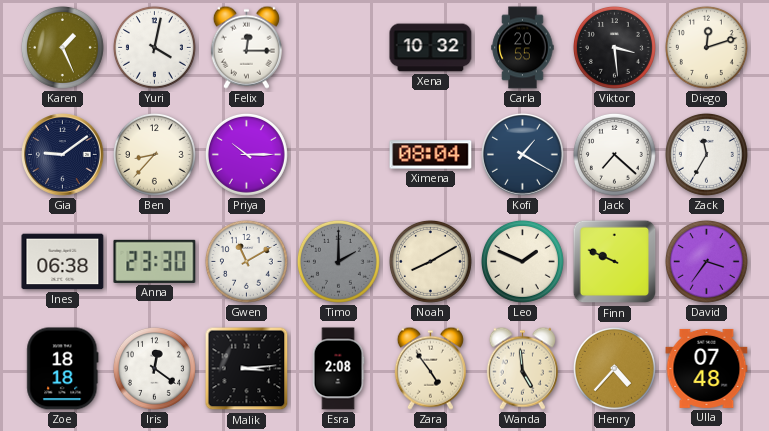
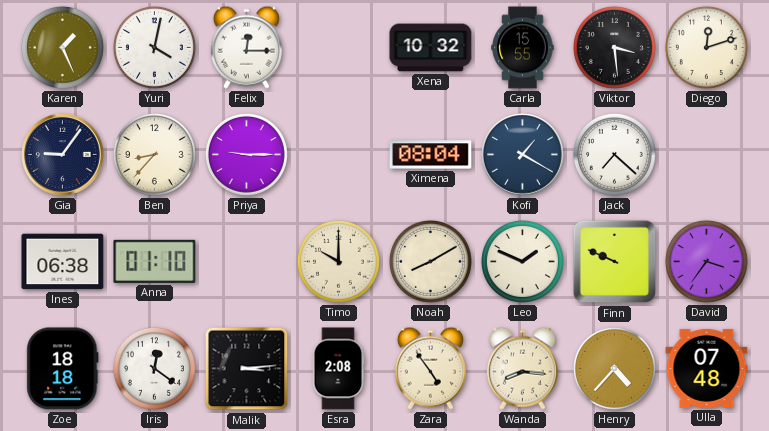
Carla: 20:55 -> 15:55 (523, 48)
Gia: 9:09 -> 9:06 (63, 155)
Priya: 10:15 -> 9:15 (246, 154)
Zack: 11:35 -> none (706, 154)
Anna: 23:30 -> 01:10 (155, 261)
Gwen: 11:10 -> none (246, 261)
Timo: 2:00 -> 10:00 (338, 261)
Timo dial: grey -> cream (338, 261)
Wanda: 4:59 -> 8:16 (522, 368)
